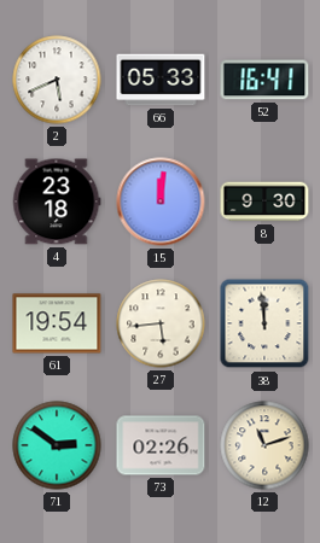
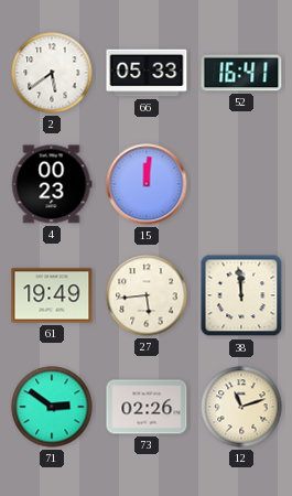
2: 5:41 -> 5:39 (52, 73)
4: 23:18 -> 00:23 (52, 184)
8: 9:30 -> none (264, 202)
61: 19:54 -> 19:49 (52, 295)
